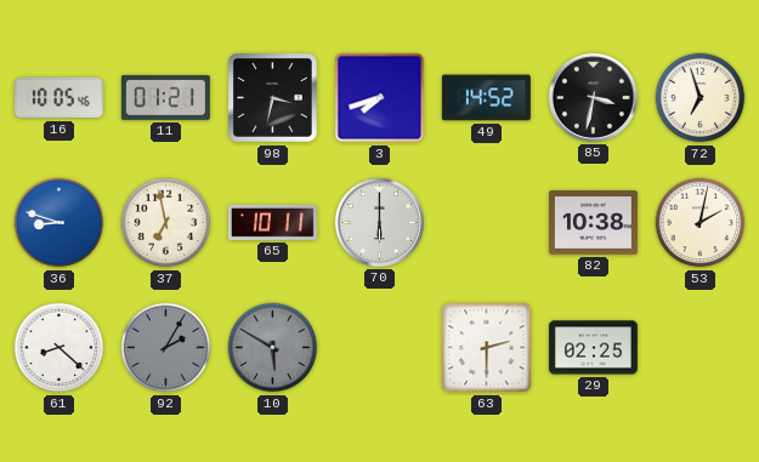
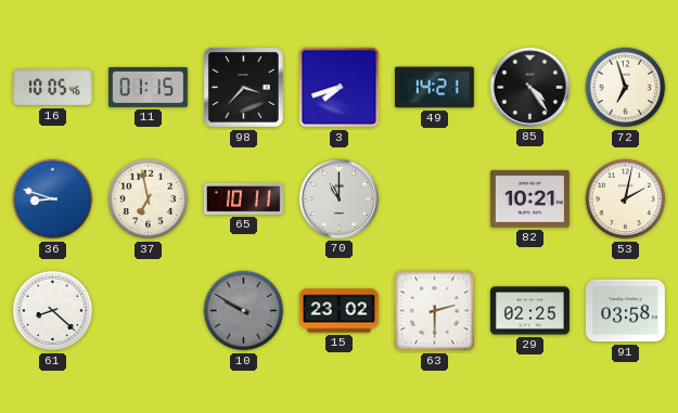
11: 01:21 -> 01:15 (148, 87)
98: 3:32 -> 3:37 (244, 88)
49: 14:52 -> 14:21 (434, 88)
85: 3:32 -> 4:24 (529, 87)
70: 6:00 -> 11:00 (338, 198)
82: 10:38 -> 10:21 (529, 199)
92: 2:05 -> none (166, 348)
10: 5:50 -> 9:50 (244, 311)
15: none -> 23:02 (338, 311)
91: none -> 03:58 (625, 311)
